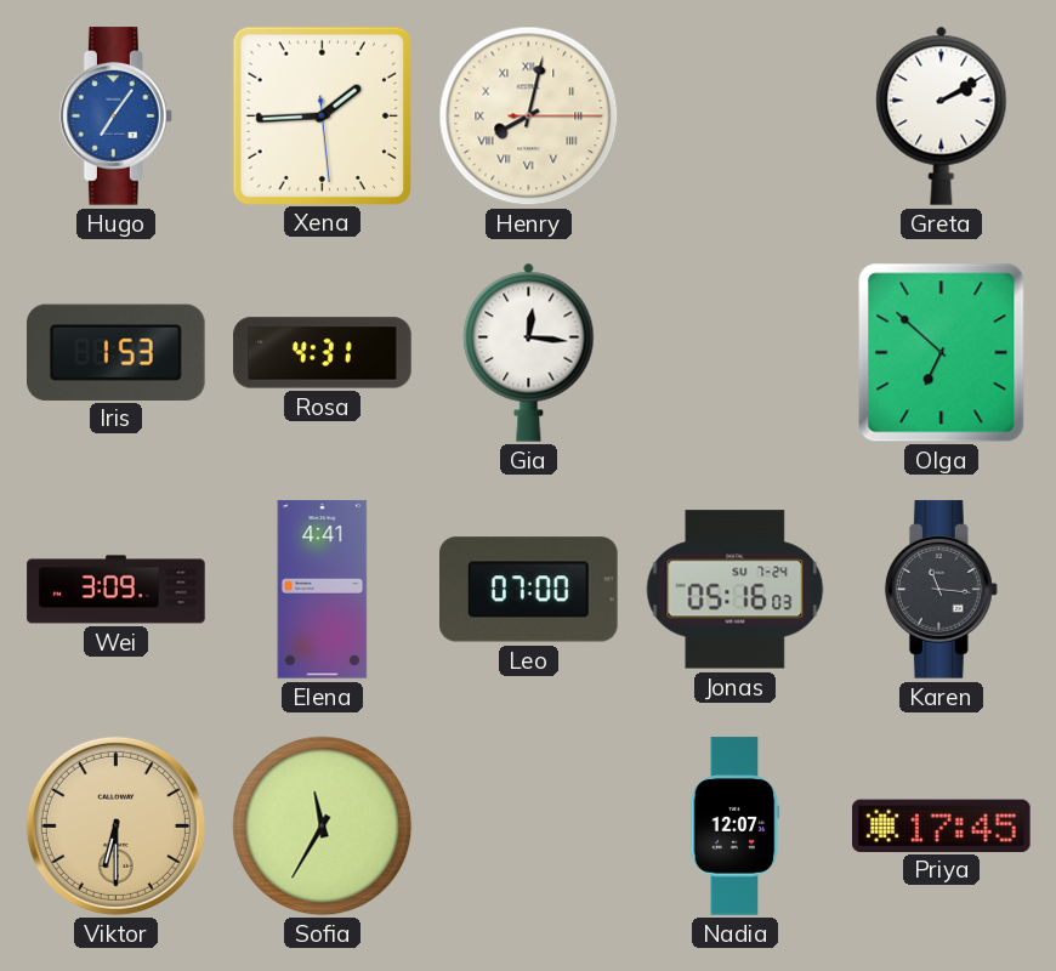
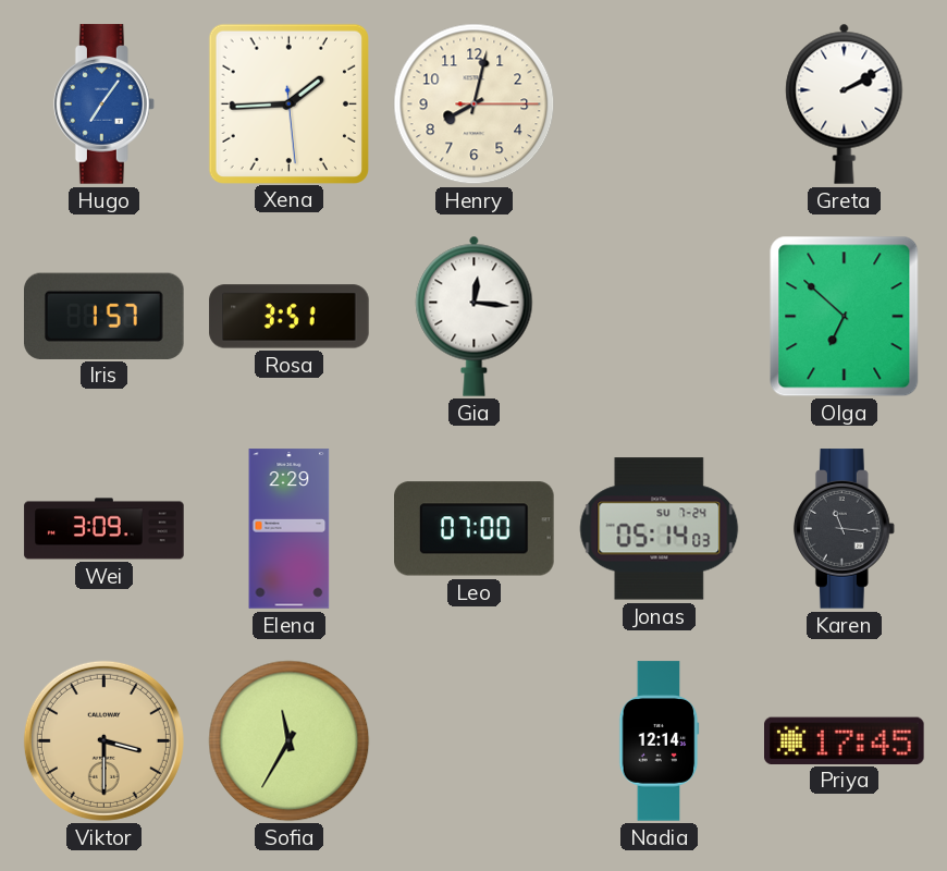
Henry numerals: Roman -> Arabic (475, 105)
Iris: 1:53 -> 1:57 (104, 316)
Rosa: 4:31 -> 3:51 (290, 317)
Elena: 4:41 -> 2:29 (290, 529)
Jonas: 05:16 -> 05:14 (660, 529)
Viktor: 6:30 -> 3:30 (103, 740)
Nadia: 12:07 -> 12:14 (660, 741)
